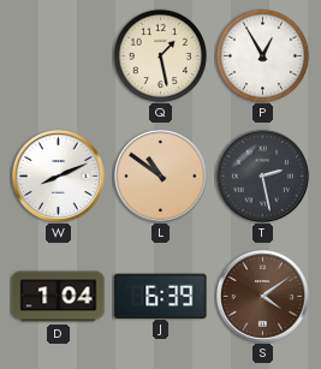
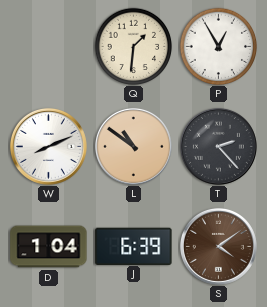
Q: 1:28 -> 1:31 (133, 46)
T: 2:28 -> 2:23 (218, 146)
